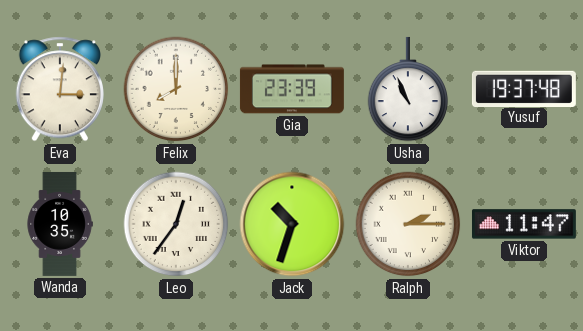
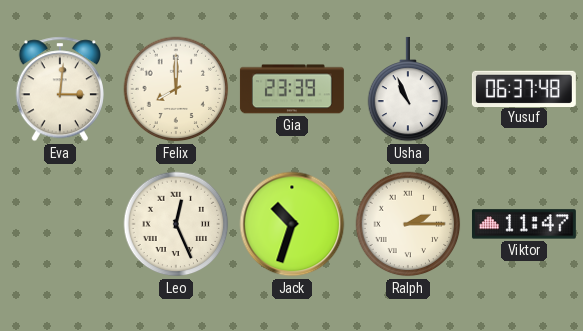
Yusuf: 19:37 -> 06:37 (524, 88)
Wanda: 10:35 -> none (60, 224)
Leo: 12:36 -> 12:26 (176, 224)
